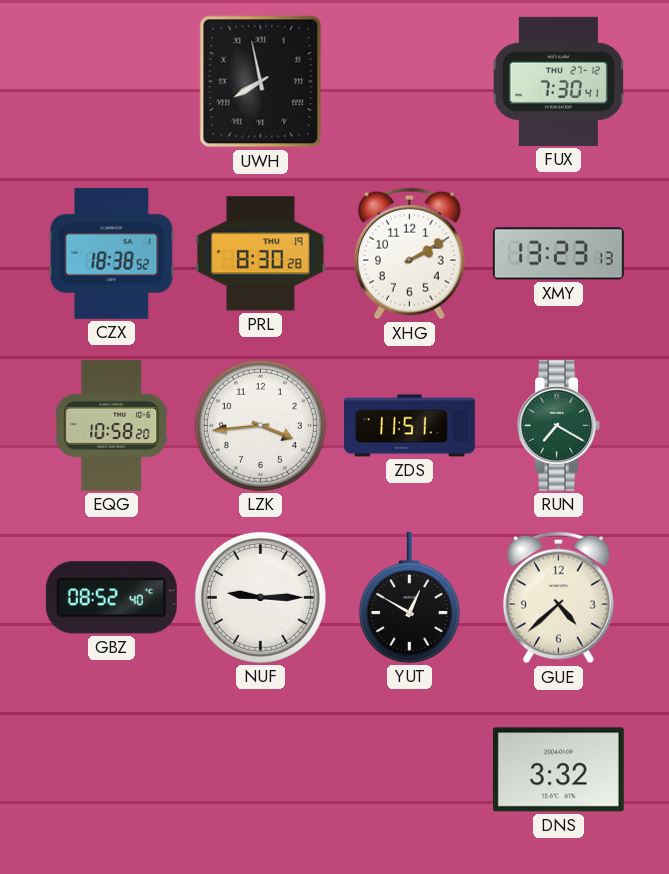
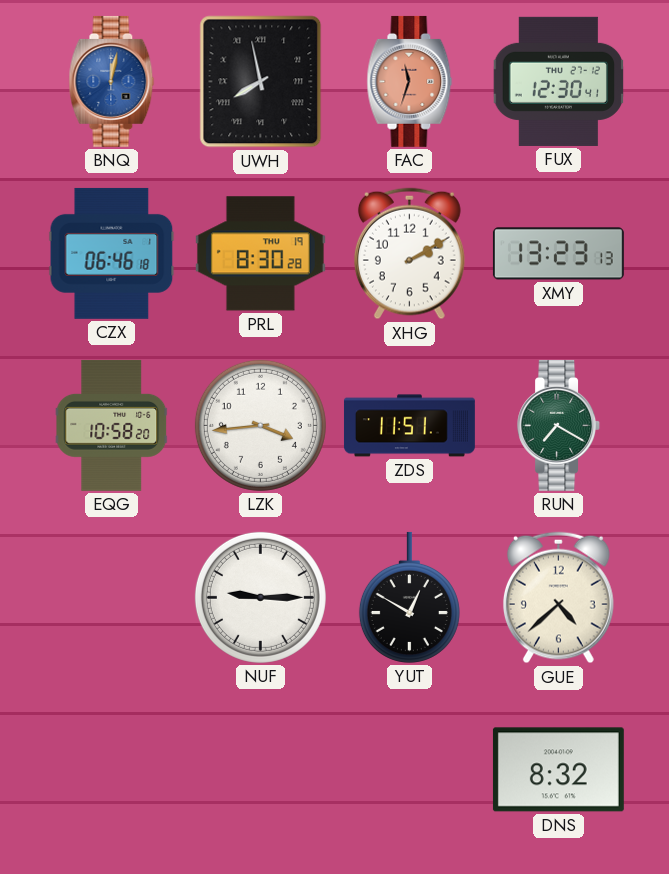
BNQ: none -> 12:02 (112, 81)
FAC: none -> 11:33 (410, 81)
FUX: 7:30 -> 12:30 (559, 81)
CZX: 18:38 -> 06:46 (112, 253)
GBZ: 08:52 -> none (111, 598)
DNS: 3:32 -> 8:32 (558, 770)
